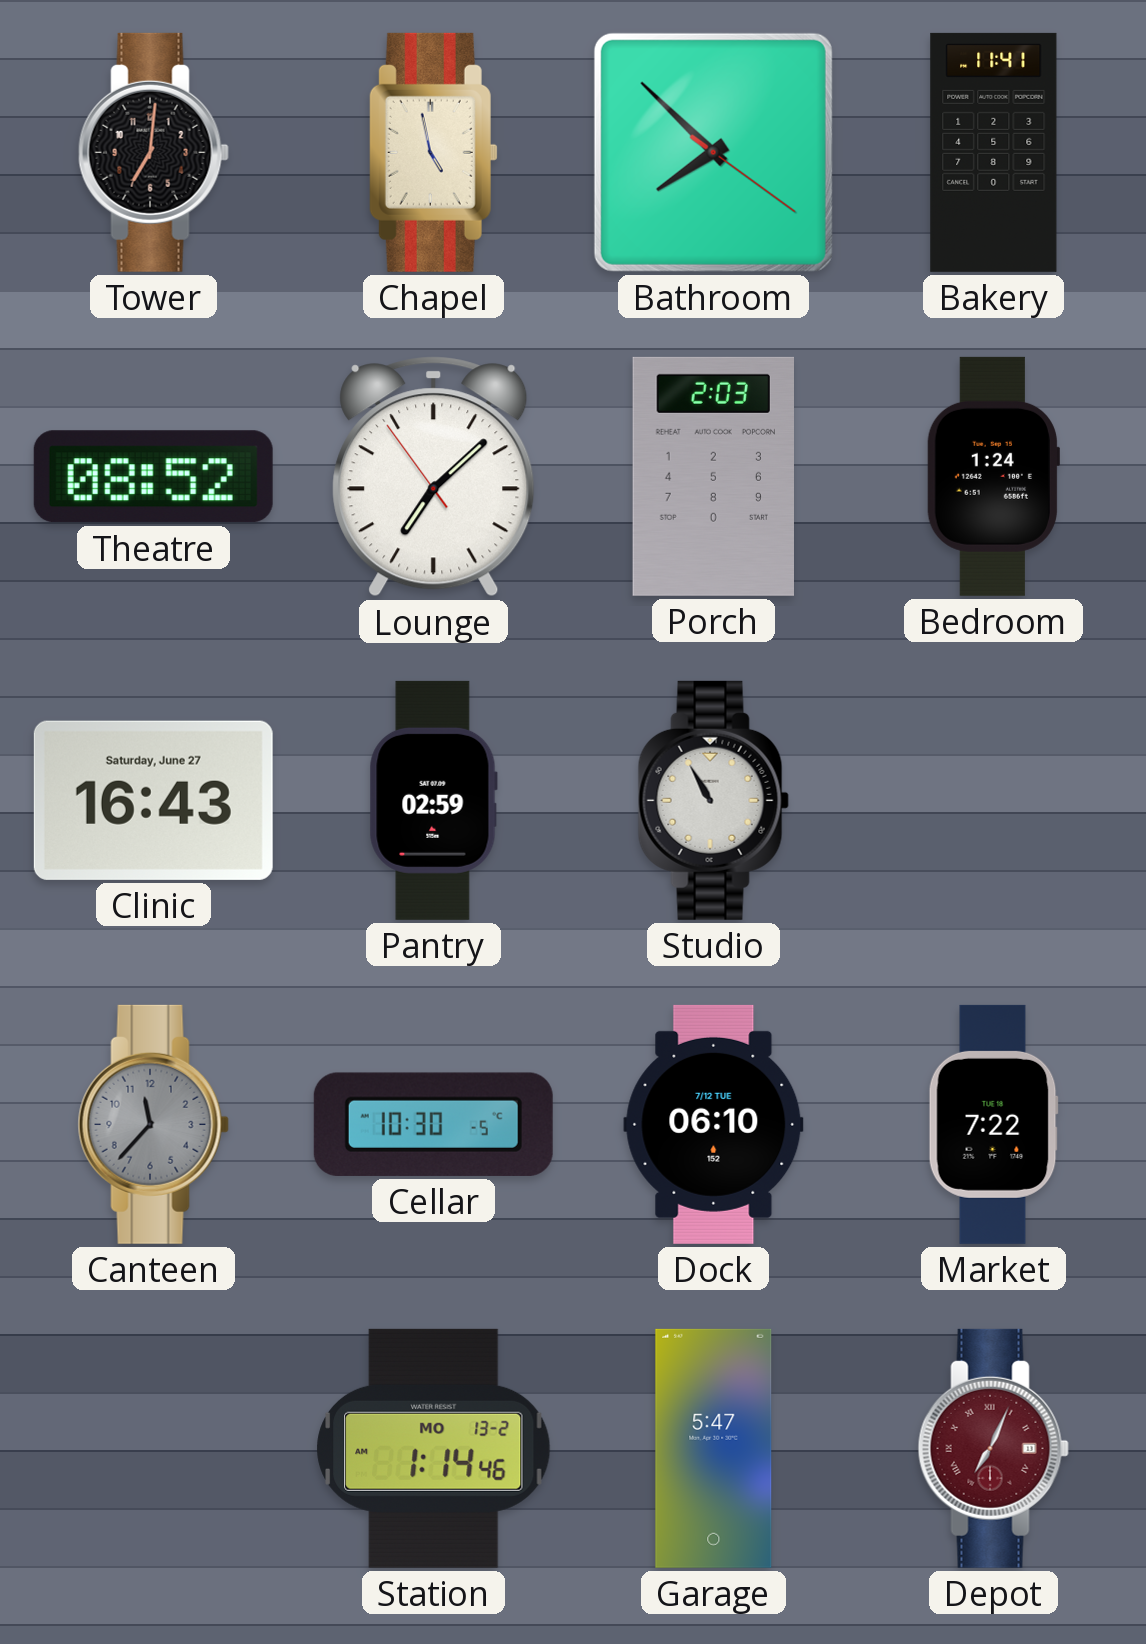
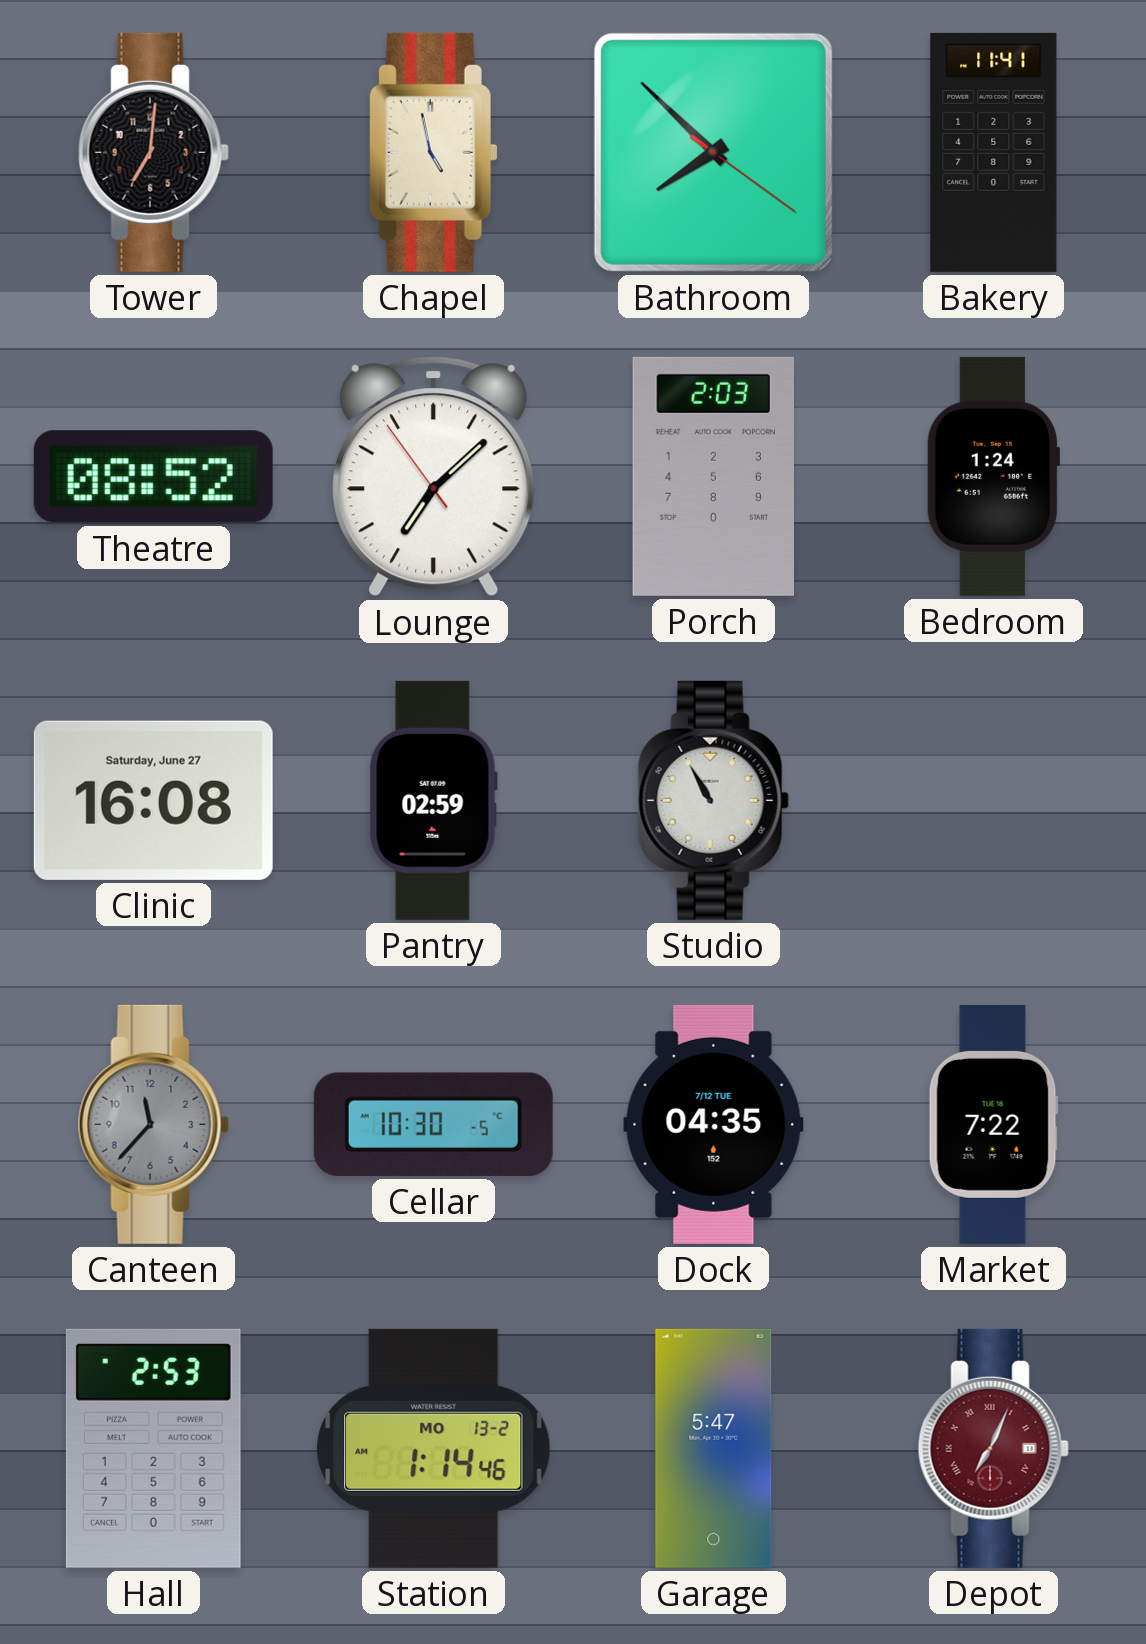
Clinic: 16:43 -> 16:08 (153, 800)
Dock: 06:10 -> 04:35 (714, 1124)
Hall: none -> 2:53 (153, 1448)
